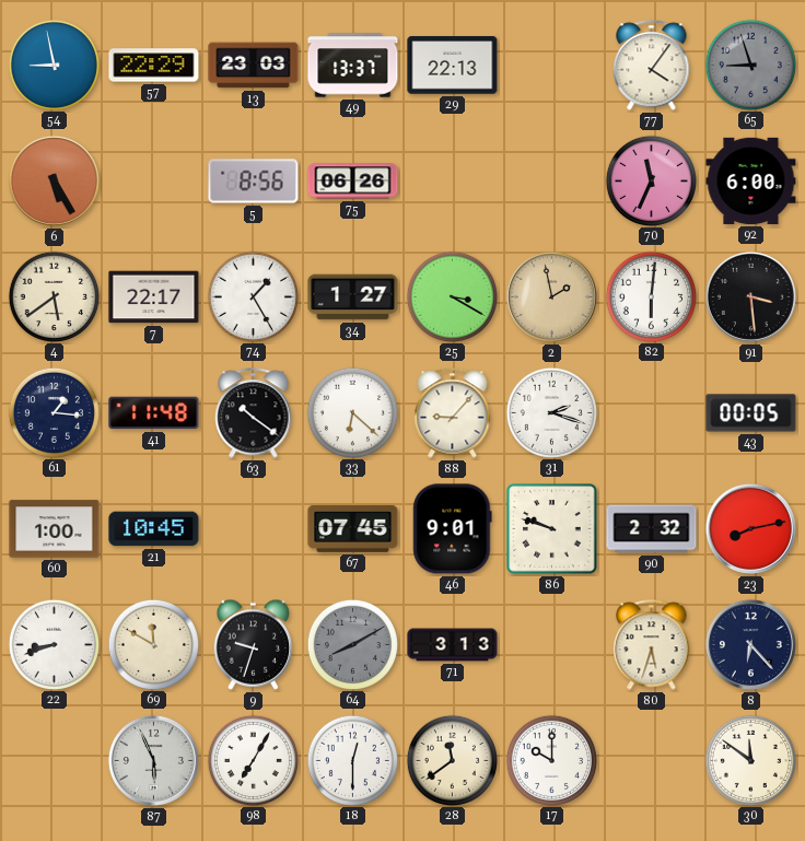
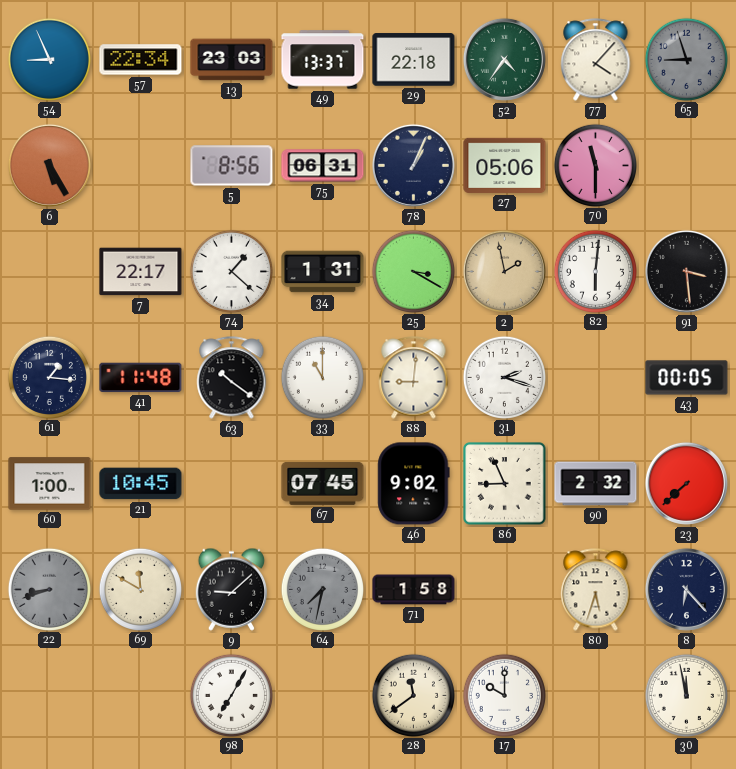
54: 8:58 -> 8:56 (49, 59)
57: 22:29 -> 22:34 (141, 60)
29: 22:13 -> 22:18 (414, 60)
52: none -> 4:36 (504, 59)
77: 4:06 -> 4:07 (596, 60)
75: 06:26 -> 06:31 (323, 166)
78: none -> 1:04 (413, 165)
27: none -> 05:06 (505, 165)
70: 11:34 -> 11:30 (595, 165)
92: 6:00 -> none (751, 180)
4: 5:39 -> none (54, 296)
74: 1:25 -> 1:22 (231, 271)
34: 1:27 -> 1:31 (323, 272)
33: 6:22 -> 11:00 (322, 377)
88: 9:07 -> 9:01 (414, 378)
46: 9:01 -> 9:02 (414, 484)
86: 9:48 -> 8:56 (505, 484)
23: 8:13 -> 7:38 (686, 483)
22 dial: white -> grey (49, 589)
9: 9:33 -> 9:08 (232, 589)
64: 8:10 -> 7:32 (322, 589)
71: 3:13 -> 1:58 (414, 590)
87: 5:56 -> none (153, 760)
18: 12:30 -> none (352, 760)
30: 11:51 -> 11:58 (686, 695)
